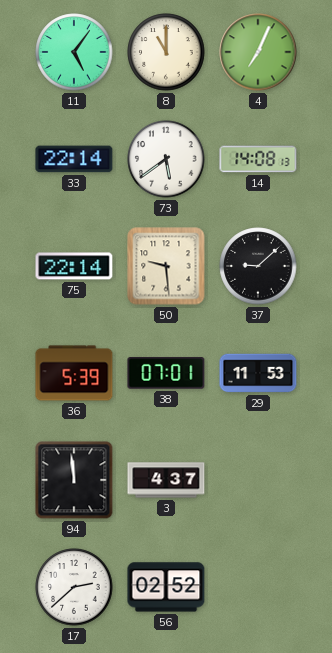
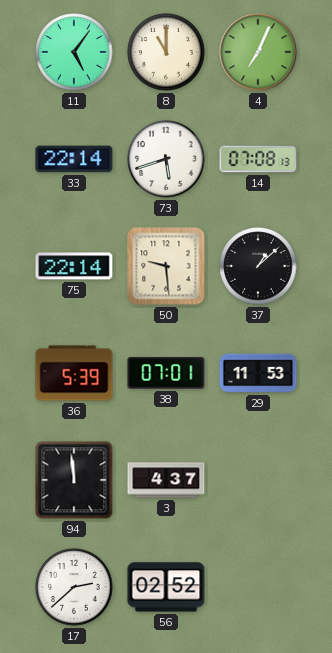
73: 5:39 -> 5:42 (166, 159)
14: 14:08 -> 07:08 (258, 159)
37: 9:08 -> 1:08 (258, 266)
